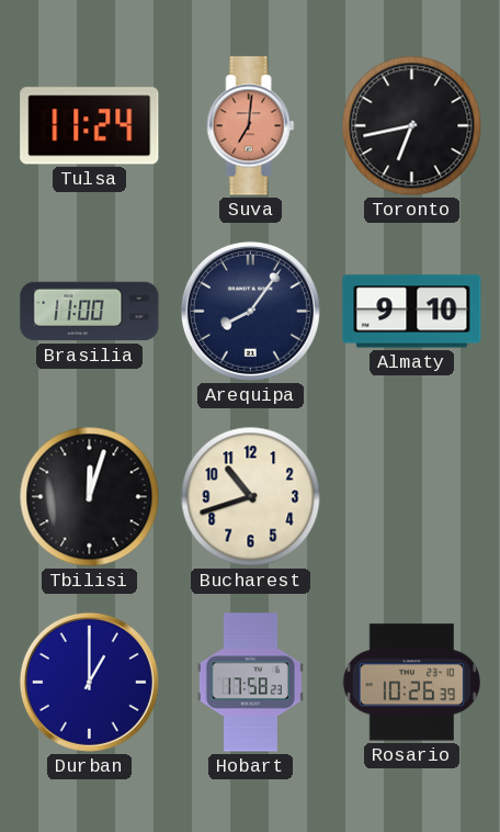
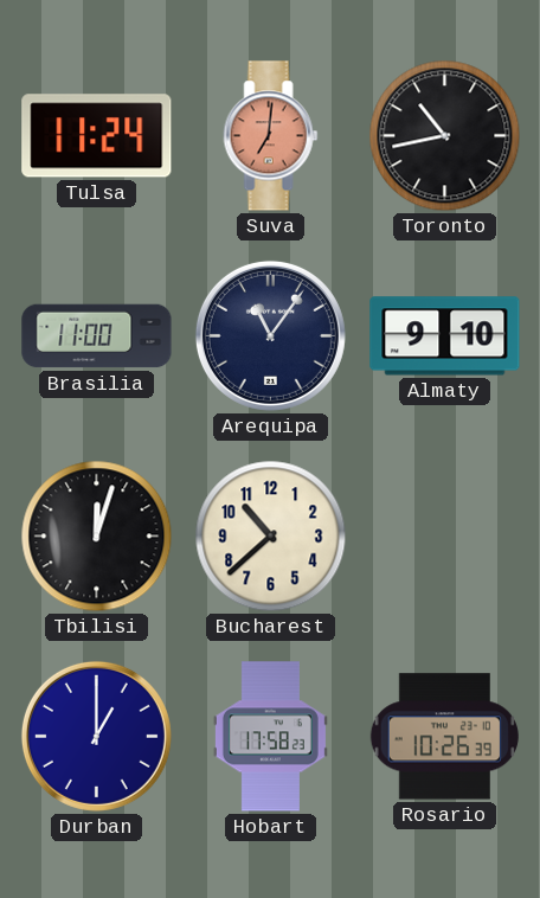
Toronto: 6:43 -> 10:43 (445, 136)
Arequipa: 8:06 -> 11:06 (270, 335)
Bucharest: 10:42 -> 10:38 (271, 537)
